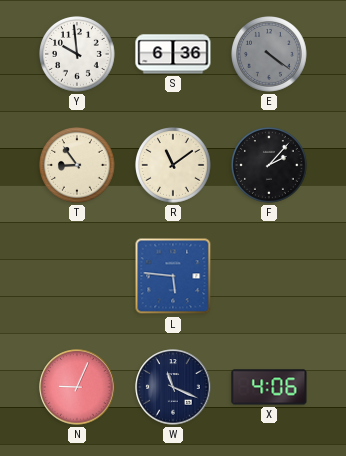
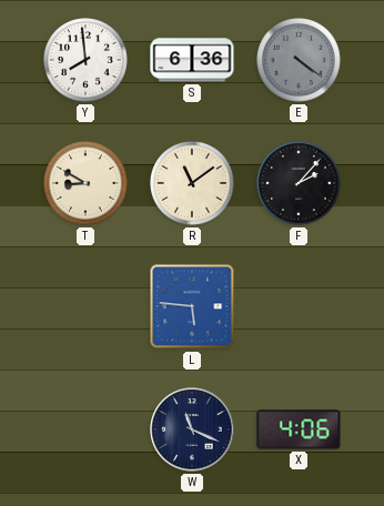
Y: 9:59 -> 7:59 (87, 61)
T: 8:54 -> 8:50 (87, 184)
N: 9:04 -> none (77, 387)
